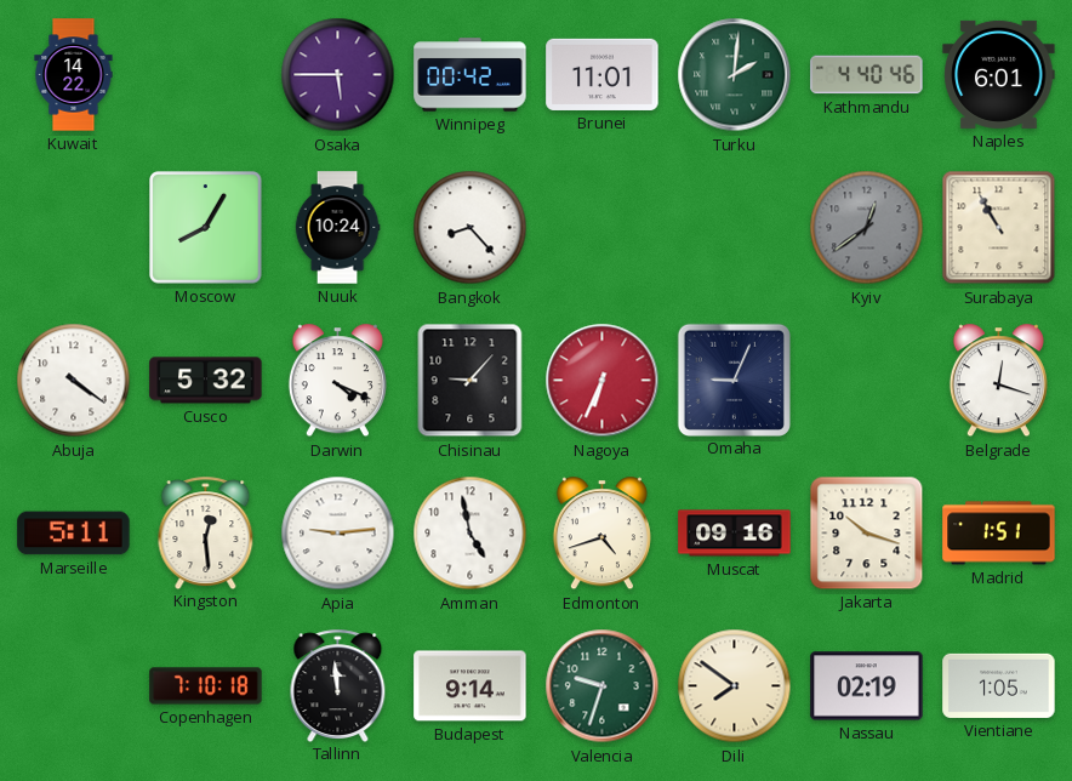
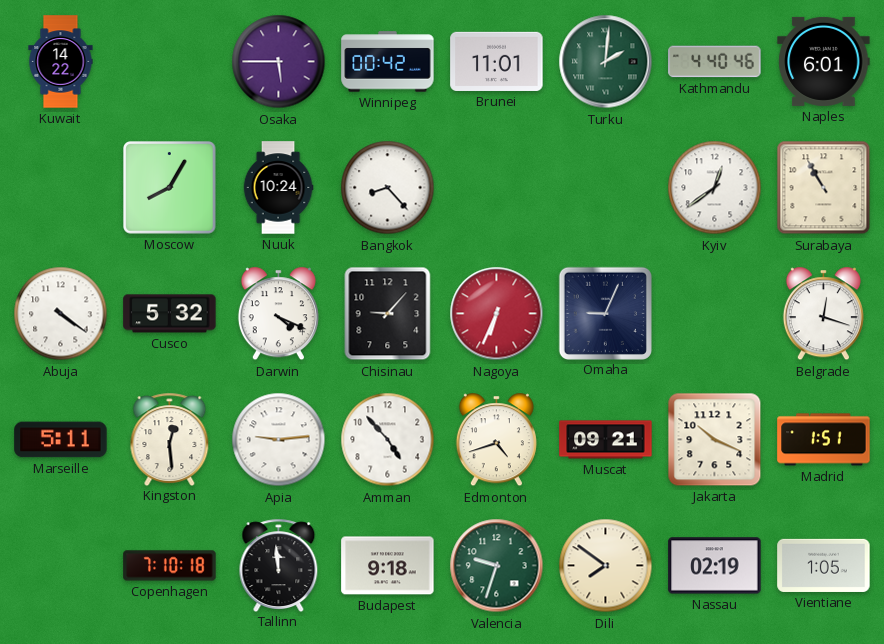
Kyiv dial: grey -> white (715, 188)
Amman: 4:58 -> 4:53 (388, 440)
Muscat: 09:16 -> 09:21 (606, 440)
Jakarta: 10:18 -> 10:19 (715, 440)
Budapest: 9:14 -> 9:18 (388, 566)
